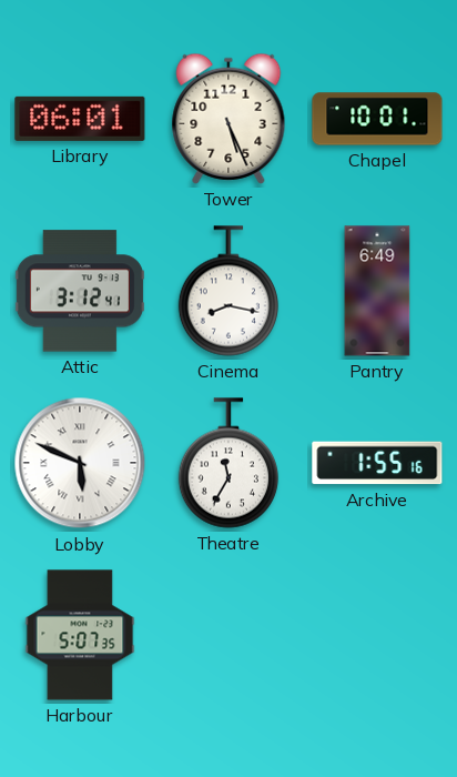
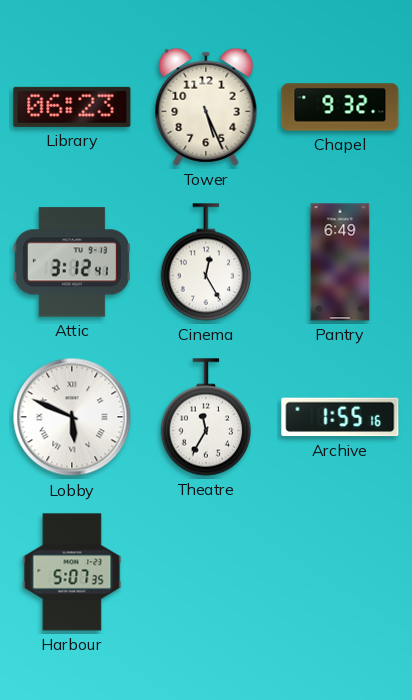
Library: 06:01 -> 06:23 (72, 107)
Chapel: 10:01 -> 9:32 (340, 107)
Cinema: 8:17 -> 12:25 (206, 262)
